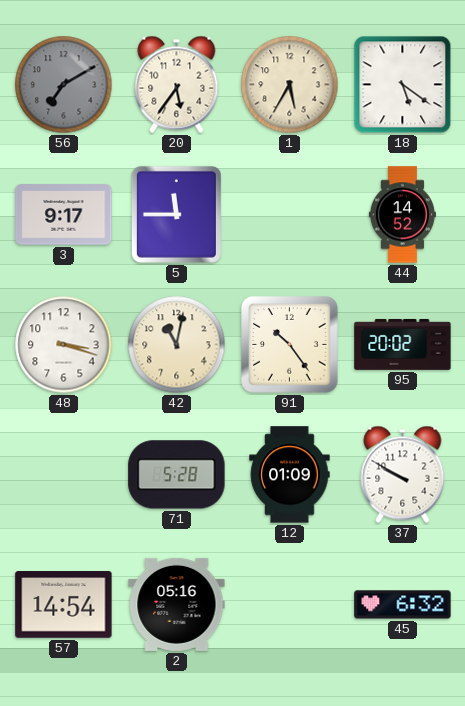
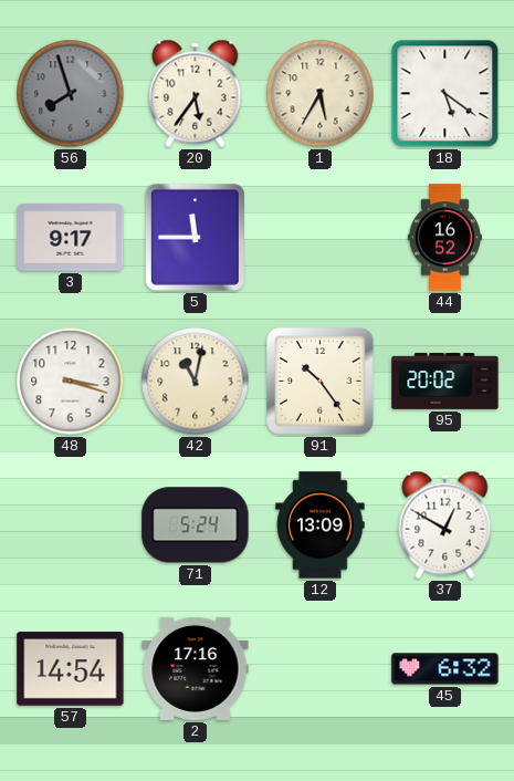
56: 7:10 -> 7:57 (71, 94)
44: 14:52 -> 16:52 (444, 238)
71: 5:28 -> 5:24 (196, 525)
12: 01:09 -> 13:09 (321, 525)
37: 9:50 -> 12:50 (445, 524)
2: 05:16 -> 17:16 (196, 668)
